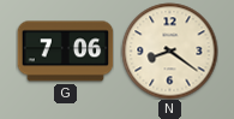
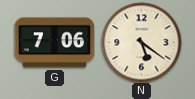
N: 8:21 -> 5:21 (141, 42)
